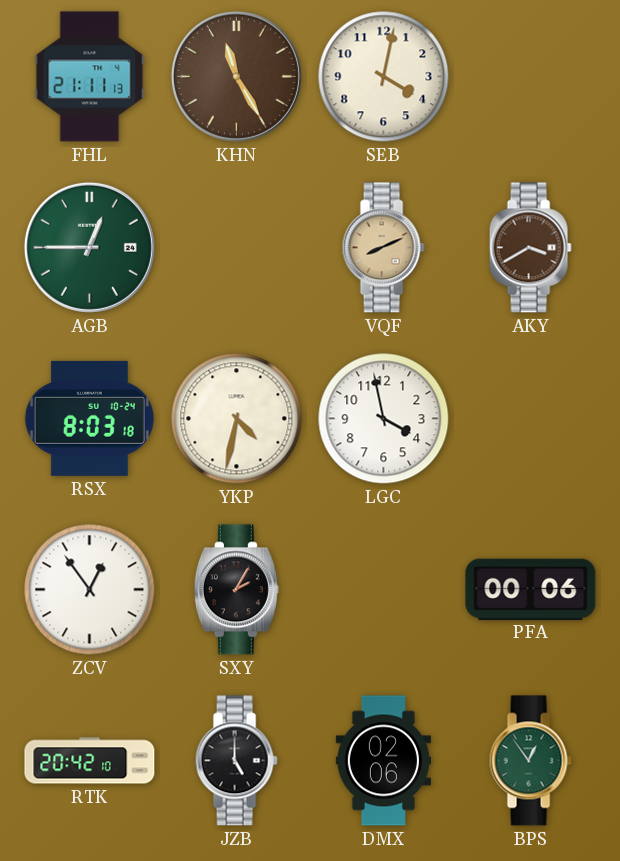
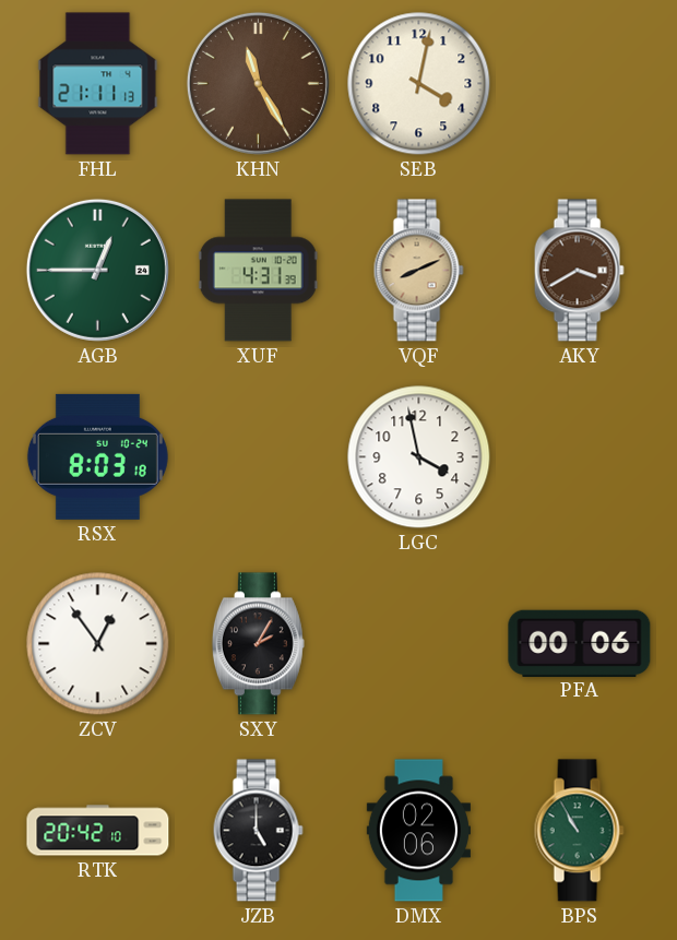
XUF: none -> 4:31 (258, 271)
YKP: 4:32 -> none (237, 419)
BPS: 12:54 -> 10:55 (579, 831)
